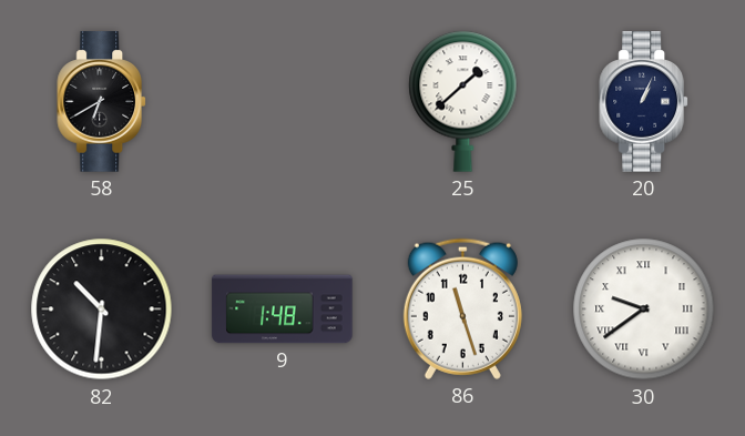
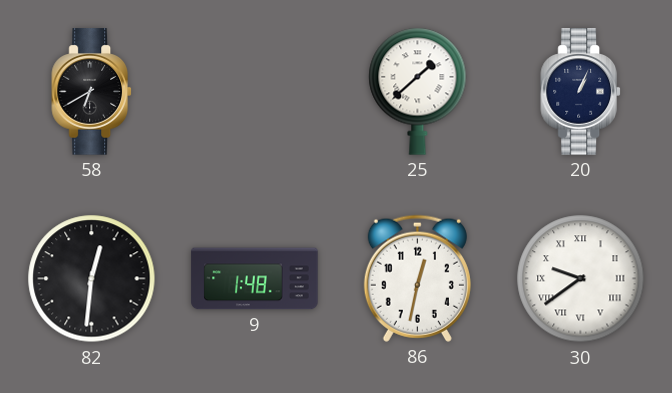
82: 10:31 -> 12:31 (92, 279)
86: 11:27 -> 12:32 (417, 278)
